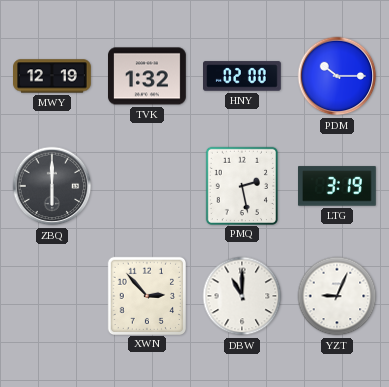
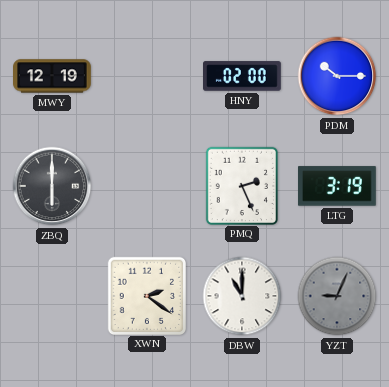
TVK: 1:32 -> none (148, 76)
PMQ: 2:28 -> 2:26 (241, 185)
XWN: 2:53 -> 2:21 (147, 295)
YZT dial: white -> grey (337, 296)
